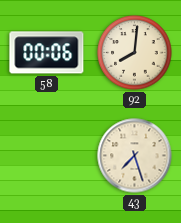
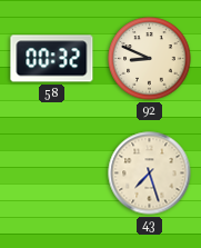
58: 00:06 -> 00:32 (52, 59)
92: 8:01 -> 8:49 (150, 59)
